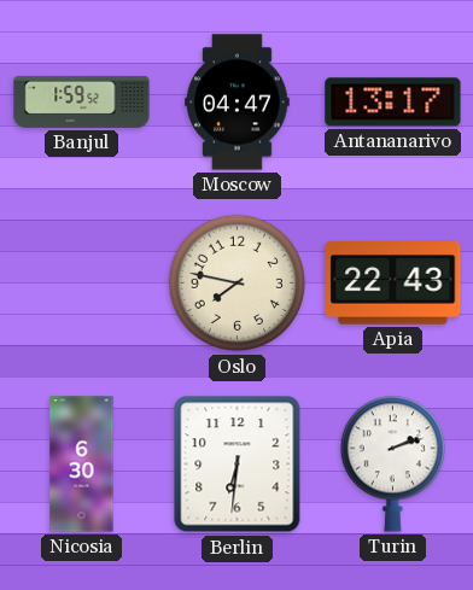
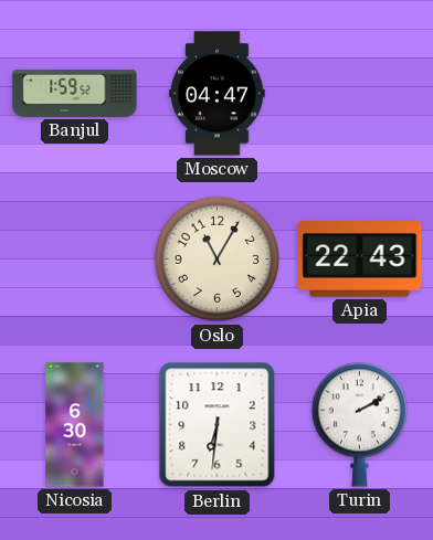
Antananarivo: 13:17 -> none (393, 103)
Oslo: 7:47 -> 11:05 (218, 260)
Turin: 2:12 -> 2:10 (359, 424)
